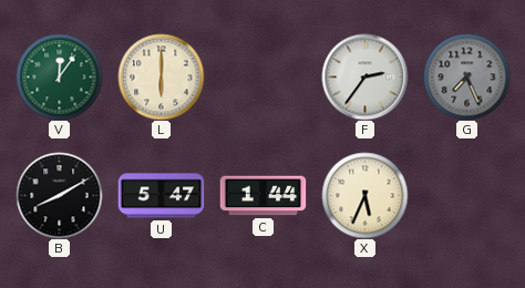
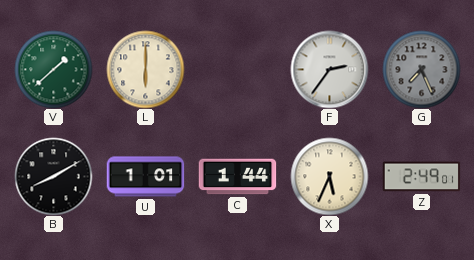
V: 12:06 -> 1:38 (53, 69)
U: 5:47 -> 1:01 (145, 177)
Z: none -> 2:49 (421, 177)
